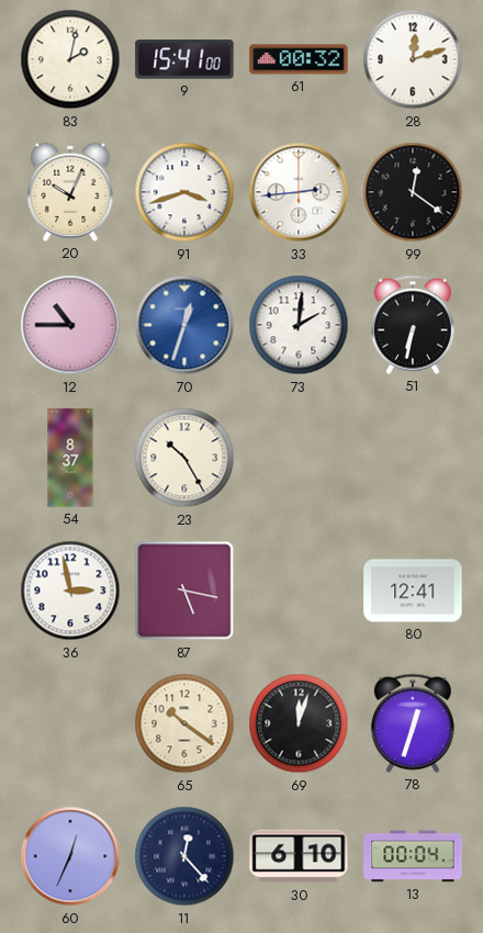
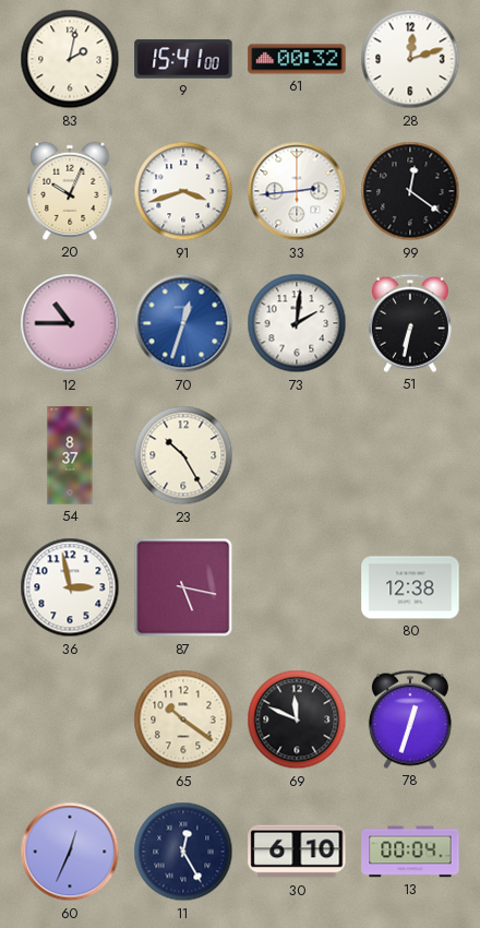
80: 12:41 -> 12:38 (410, 587)
69: 12:03 -> 11:49 (297, 719)
11: 12:23 -> 12:25 (183, 852)
